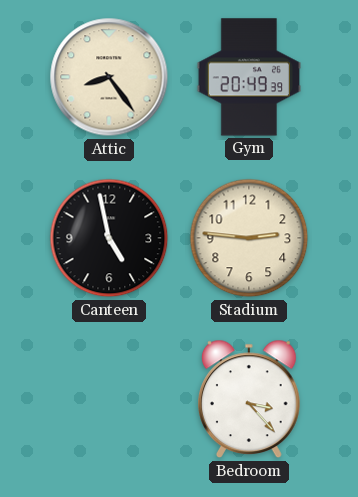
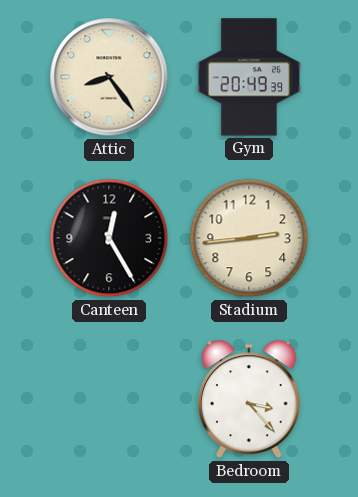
Canteen: 4:58 -> 12:25 (109, 238)
Stadium: 2:46 -> 2:44 (249, 238)
